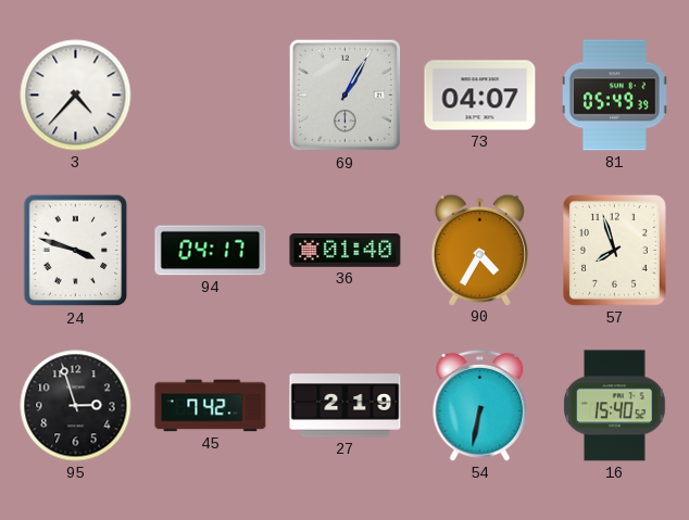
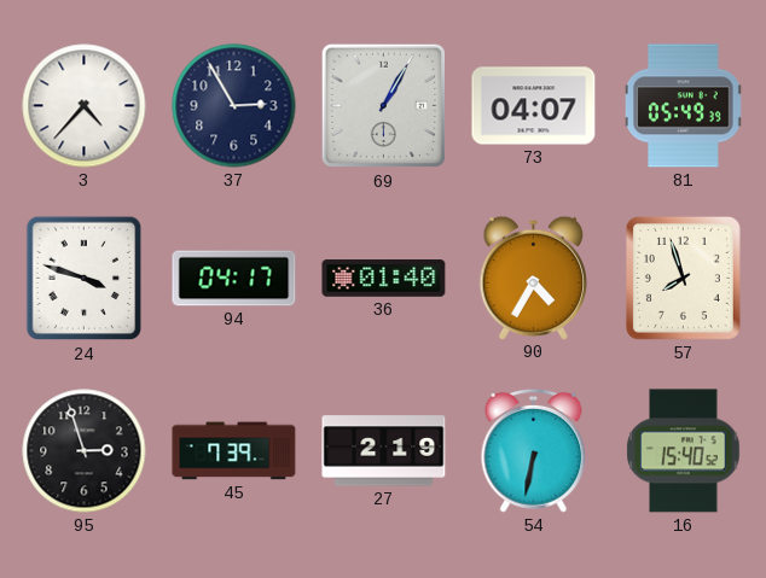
37: none -> 2:55 (234, 106)
45: 7:42 -> 7:39 (234, 451)
